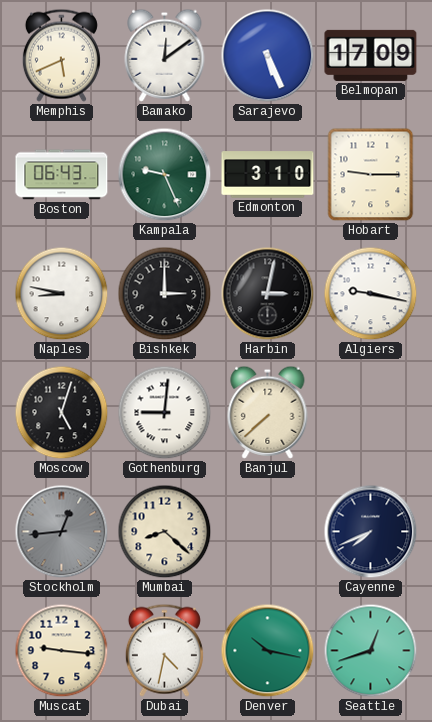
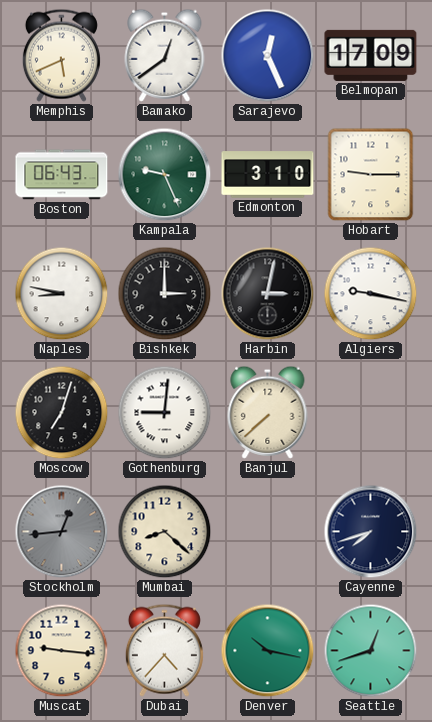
Bamako: 12:09 -> 12:39 (165, 55)
Sarajevo: 5:26 -> 12:26 (268, 56)
Moscow: 5:03 -> 7:03 (62, 413)
Cayenne: 7:41 -> 7:42 (371, 532)
Dubai: 4:32 -> 4:37 (164, 650)
